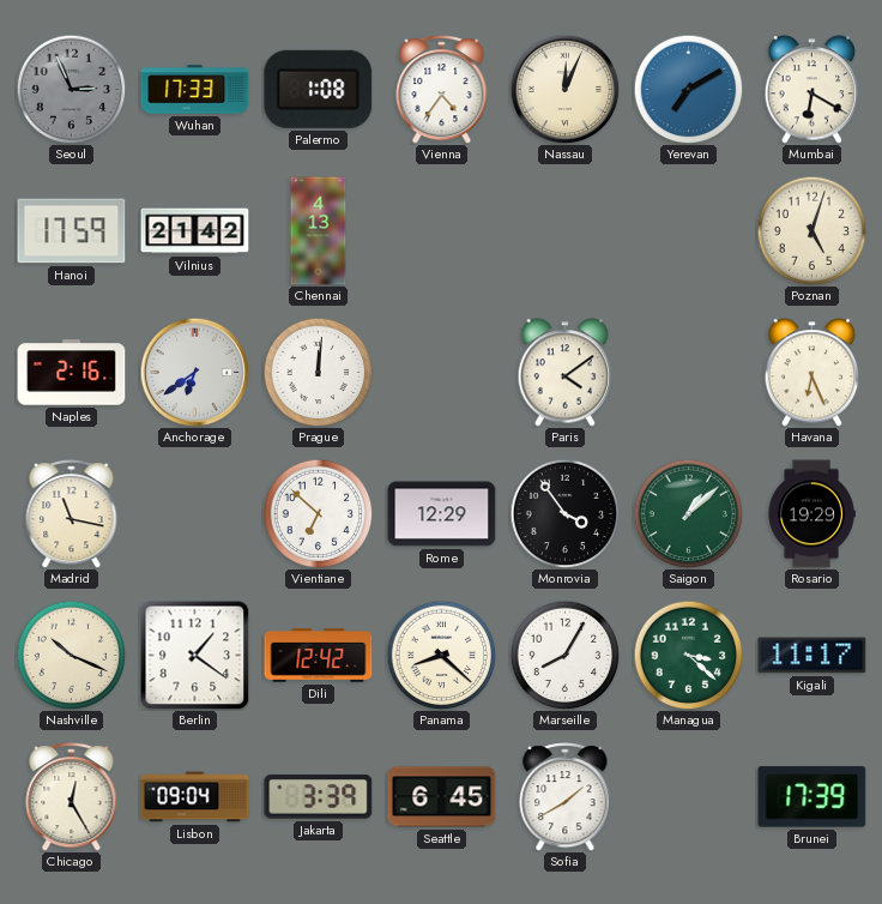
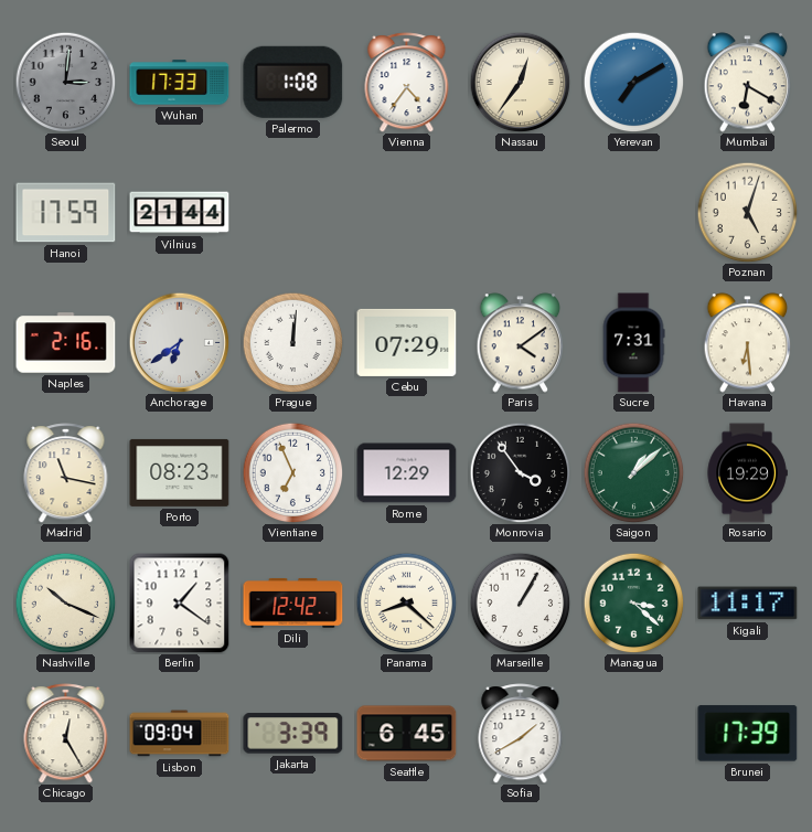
Seoul: 2:56 -> 3:01 (65, 82)
Nassau: 12:04 -> 12:36 (520, 82)
Vilnius: 21:42 -> 21:44 (180, 213)
Chennai: 4:13 -> none (319, 231)
Cebu: none -> 07:29 (407, 342)
Sucre: none -> 7:31 (633, 343)
Havana: 6:26 -> 6:29 (748, 343)
Porto: none -> 08:23 (180, 472)
Vientiane: 6:52 -> 6:56 (292, 472)
Marseille: 8:05 -> 1:05 (520, 602)
